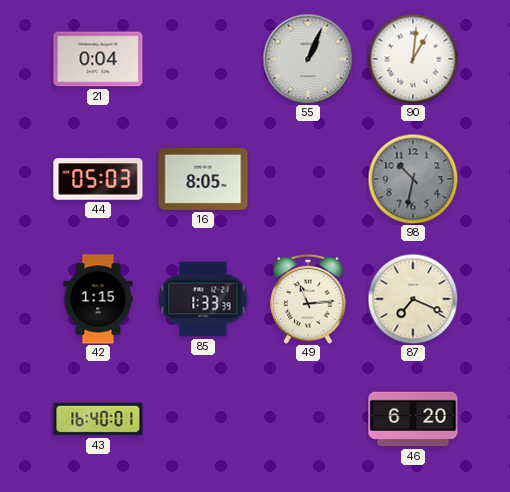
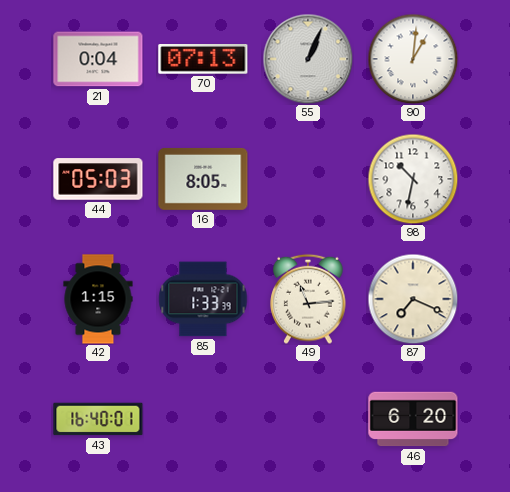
70: none -> 07:13 (203, 60)
98 dial: grey -> white (413, 179)
